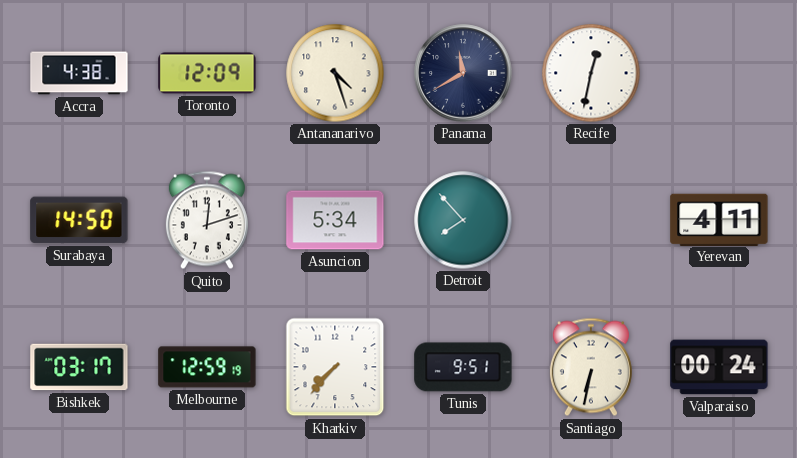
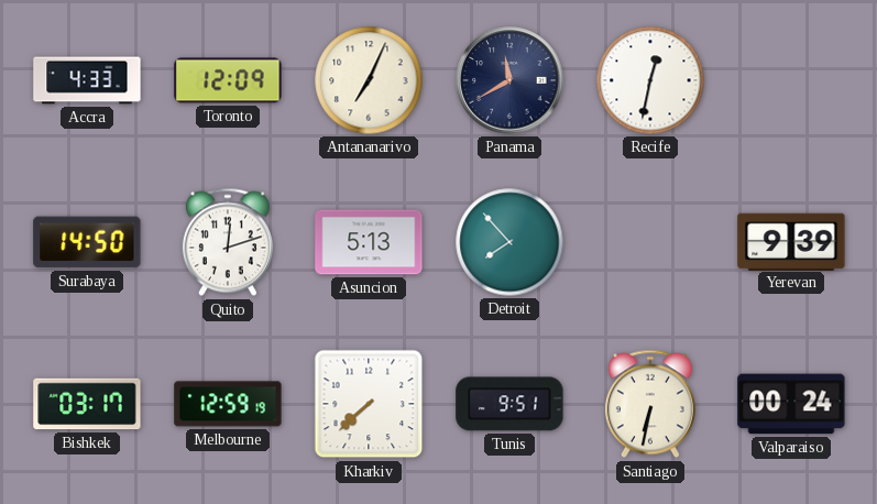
Accra: 4:38 -> 4:33 (87, 80)
Antananarivo: 4:27 -> 7:04 (369, 80)
Asuncion: 5:34 -> 5:13 (369, 242)
Yerevan: 4:11 -> 9:39 (791, 241)
Kharkiv: 7:37 -> 7:38 (369, 404)
